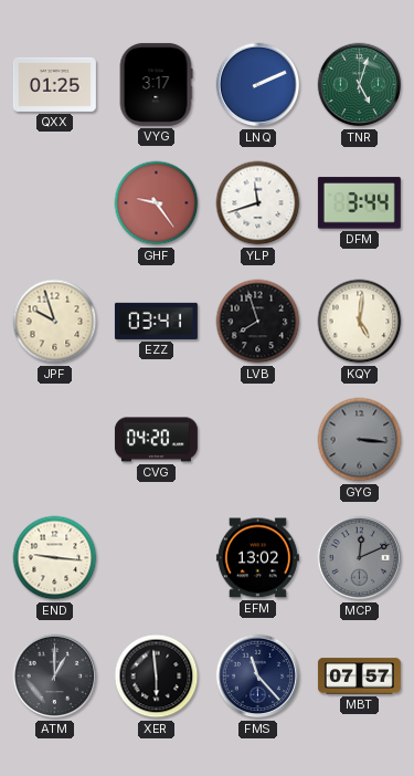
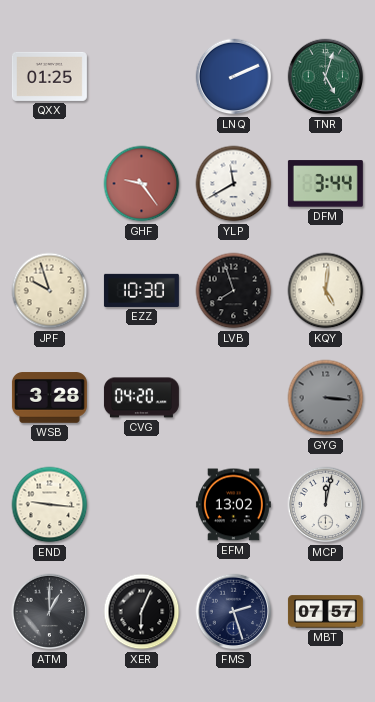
VYG: 3:17 -> none (156, 84)
YLP: 11:42 -> 11:40 (234, 184)
EZZ: 03:41 -> 10:30 (141, 290)
WSB: none -> 3:28 (49, 398)
MCP: 12:11 -> 12:02 (326, 505)
MCP dial: grey -> white (326, 505)
XER: 5:59 -> 6:04 (142, 612)
FMS: 11:23 -> 2:27 (234, 612)
